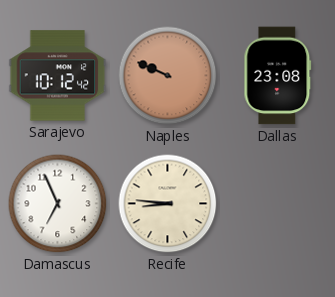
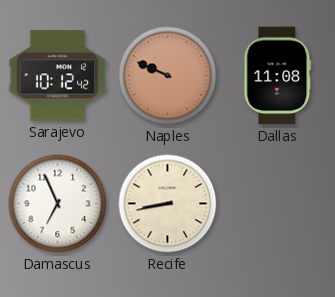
Dallas: 23:08 -> 11:08 (278, 76)
Recife: 8:46 -> 8:43 (168, 204)
